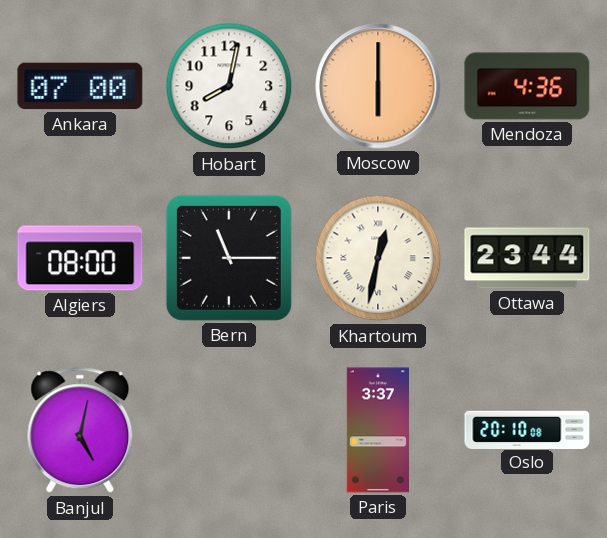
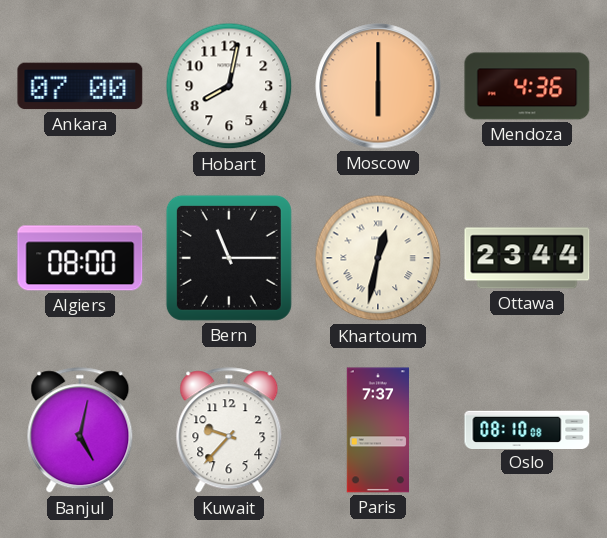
Kuwait: none -> 9:37 (229, 431)
Paris: 3:37 -> 7:37 (377, 430)
Oslo: 20:10 -> 08:10 (527, 429)
